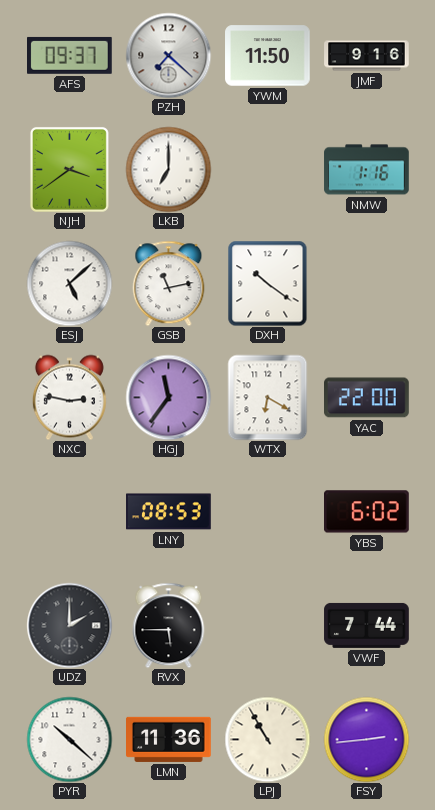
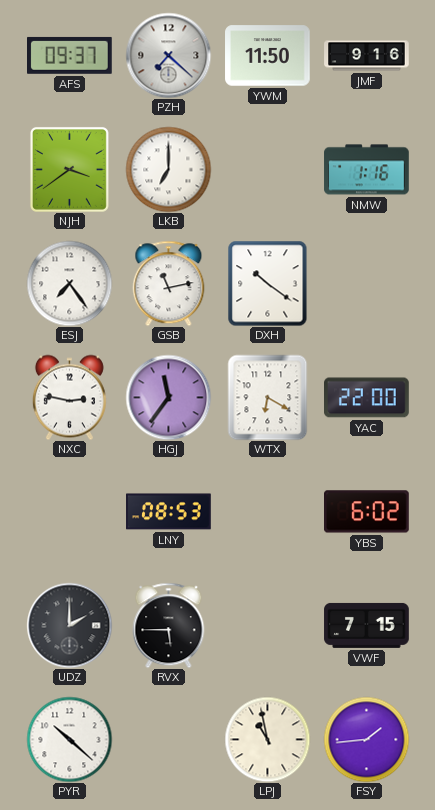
ESJ: 5:08 -> 7:24 (69, 283)
VWF: 7:44 -> 7:15 (367, 625)
LMN: 11:36 -> none (169, 739)
LPJ: 10:55 -> 10:58 (267, 739)
FSY: 2:44 -> 1:44 (366, 739)
